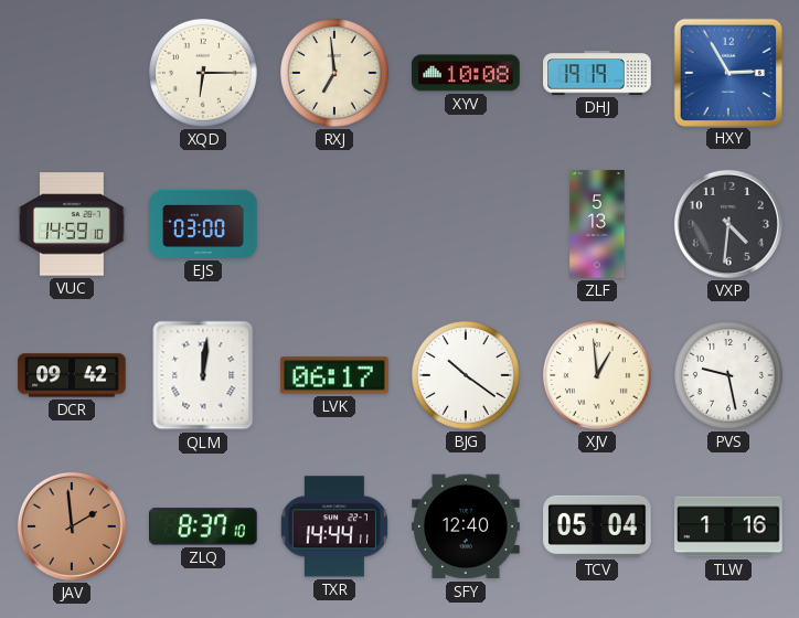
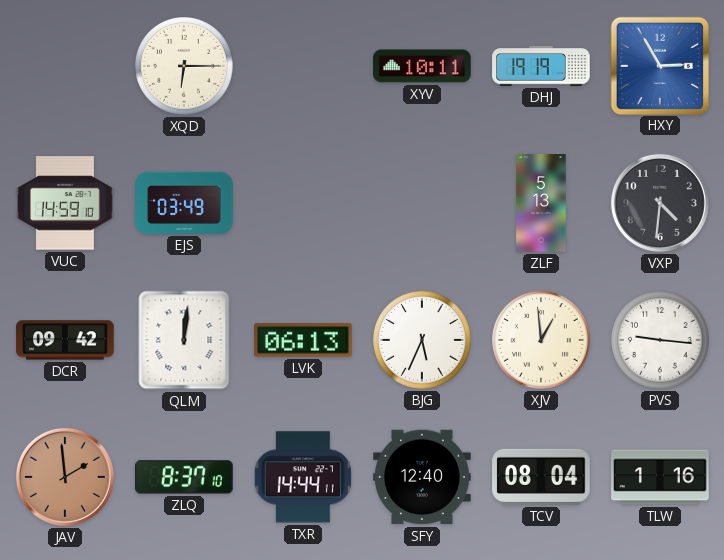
RXJ: 6:59 -> none (335, 74)
XYV: 10:08 -> 10:11 (422, 66)
EJS: 03:00 -> 03:49 (184, 203)
LVK: 06:17 -> 06:13 (303, 340)
BJG: 10:21 -> 5:34 (423, 341)
PVS: 9:28 -> 9:16 (661, 341)
TCV: 05:04 -> 08:04 (541, 477)
